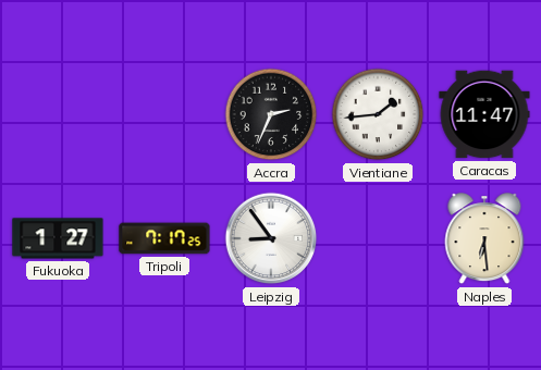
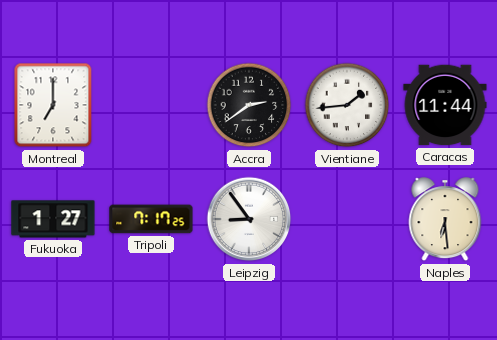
Montreal: none -> 7:00 (53, 105)
Accra: 2:34 -> 2:39 (249, 105)
Caracas: 11:47 -> 11:44 (445, 105)
